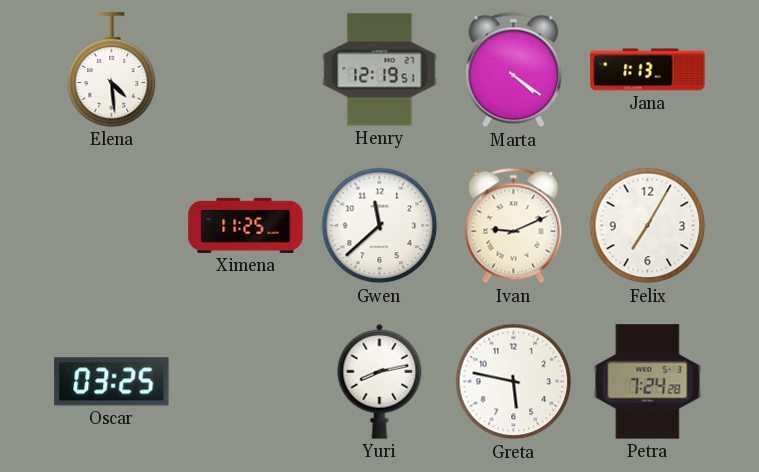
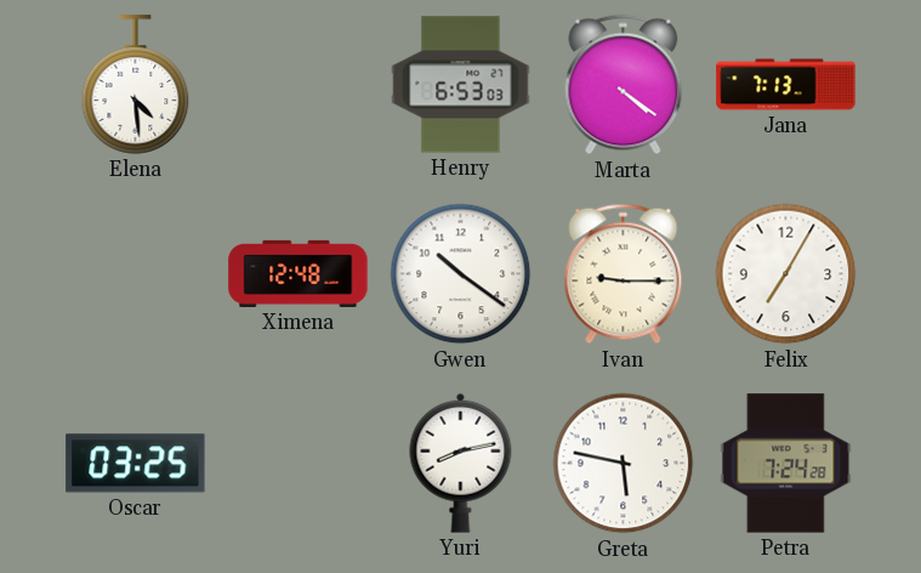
Henry: 12:19 -> 6:53 (461, 85)
Jana: 1:13 -> 7:13 (786, 85)
Ximena: 11:25 -> 12:48 (299, 273)
Gwen: 11:38 -> 10:21 (461, 274)
Ivan: 9:11 -> 9:15 (624, 274)
